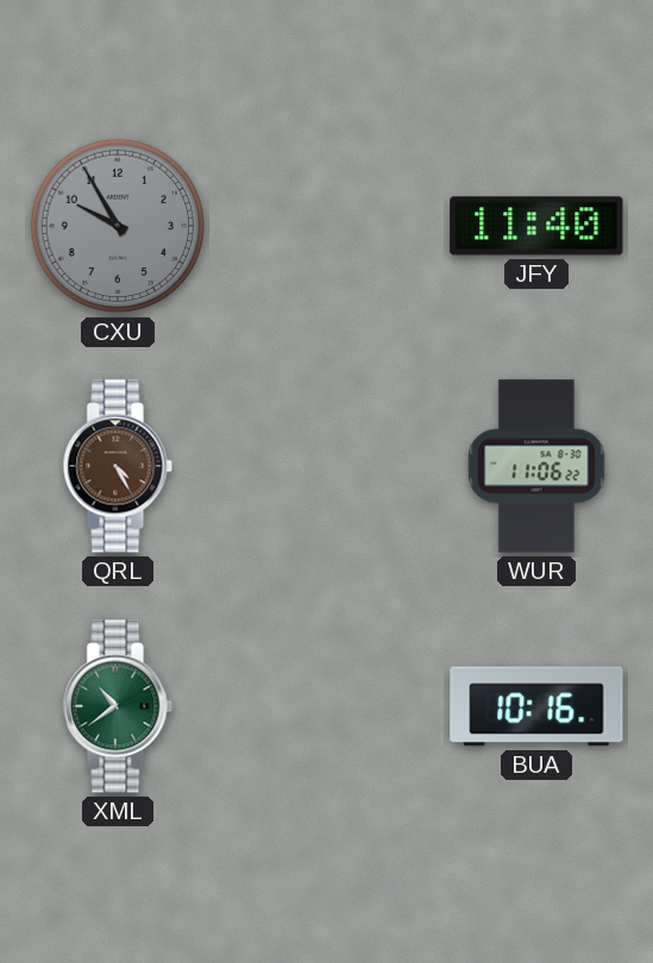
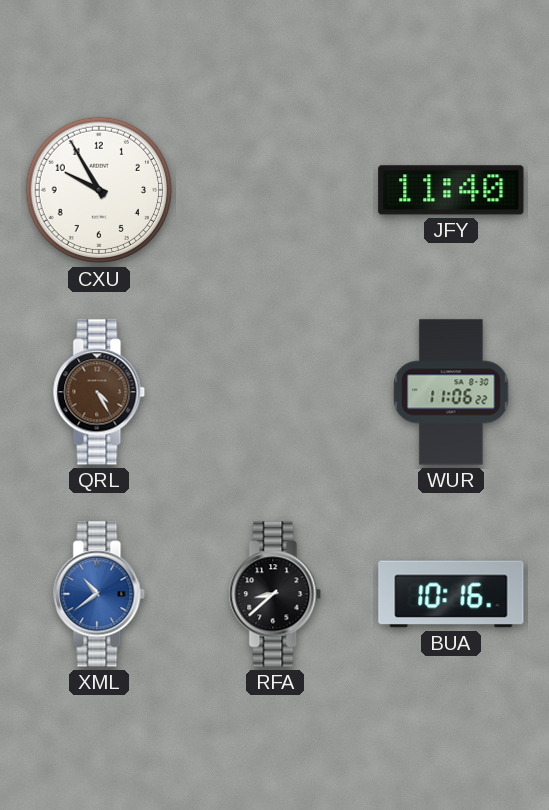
CXU dial: grey -> white (99, 190)
XML dial: green -> blue (99, 594)
RFA: none -> 8:38 (275, 594)
